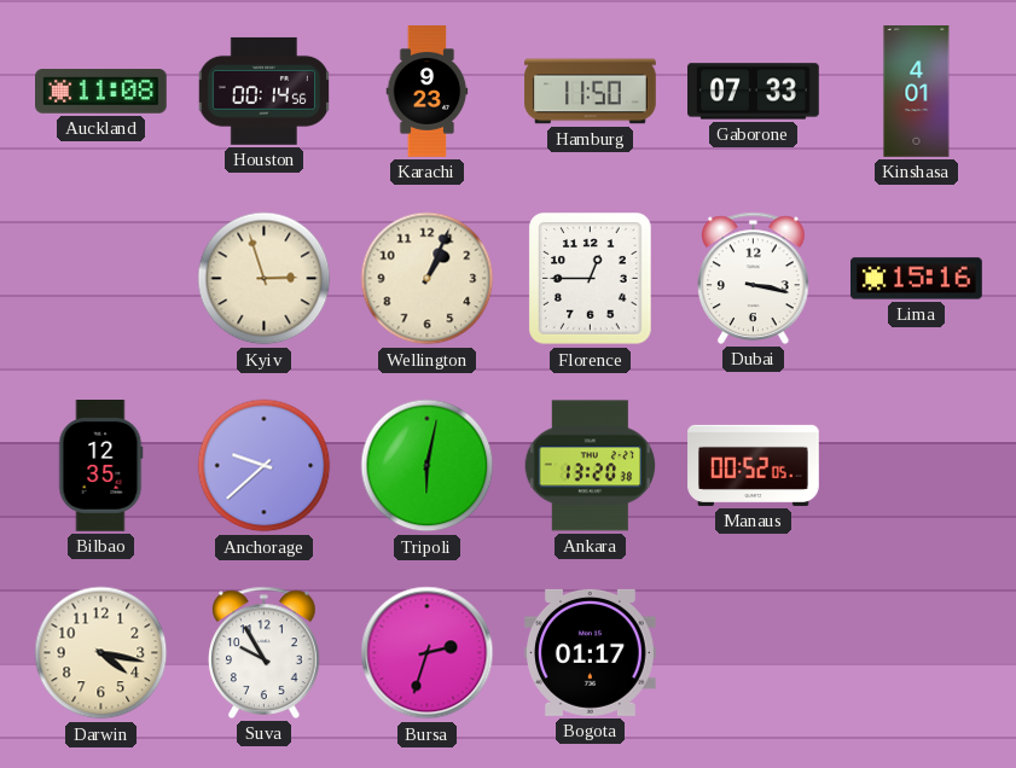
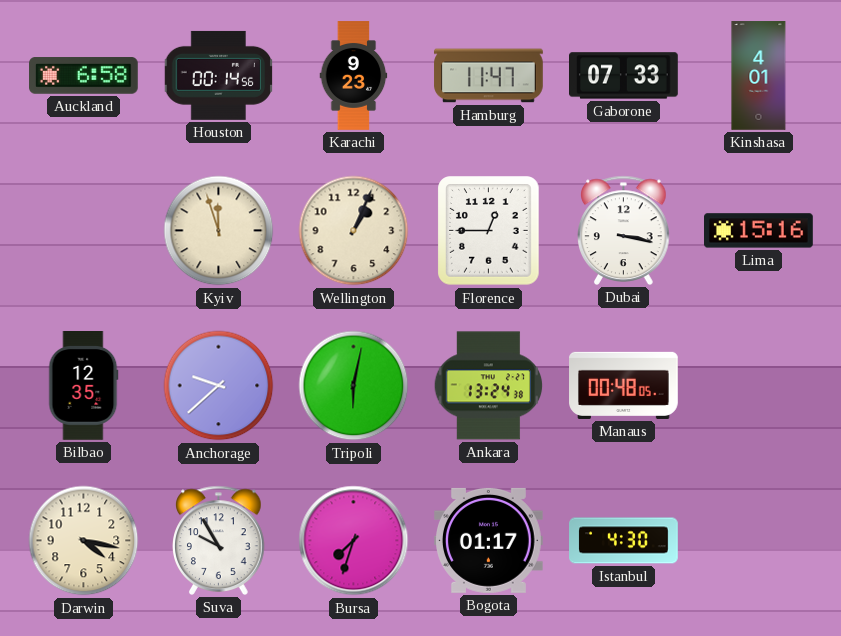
Auckland: 11:08 -> 6:58 (84, 76)
Hamburg: 11:50 -> 11:47 (489, 76)
Kyiv: 2:57 -> 11:57 (219, 231)
Ankara: 13:20 -> 13:24 (489, 386)
Manaus: 00:52 -> 00:48 (624, 385)
Bursa: 2:33 -> 7:33 (354, 541)
Istanbul: none -> 4:30 (624, 541)
